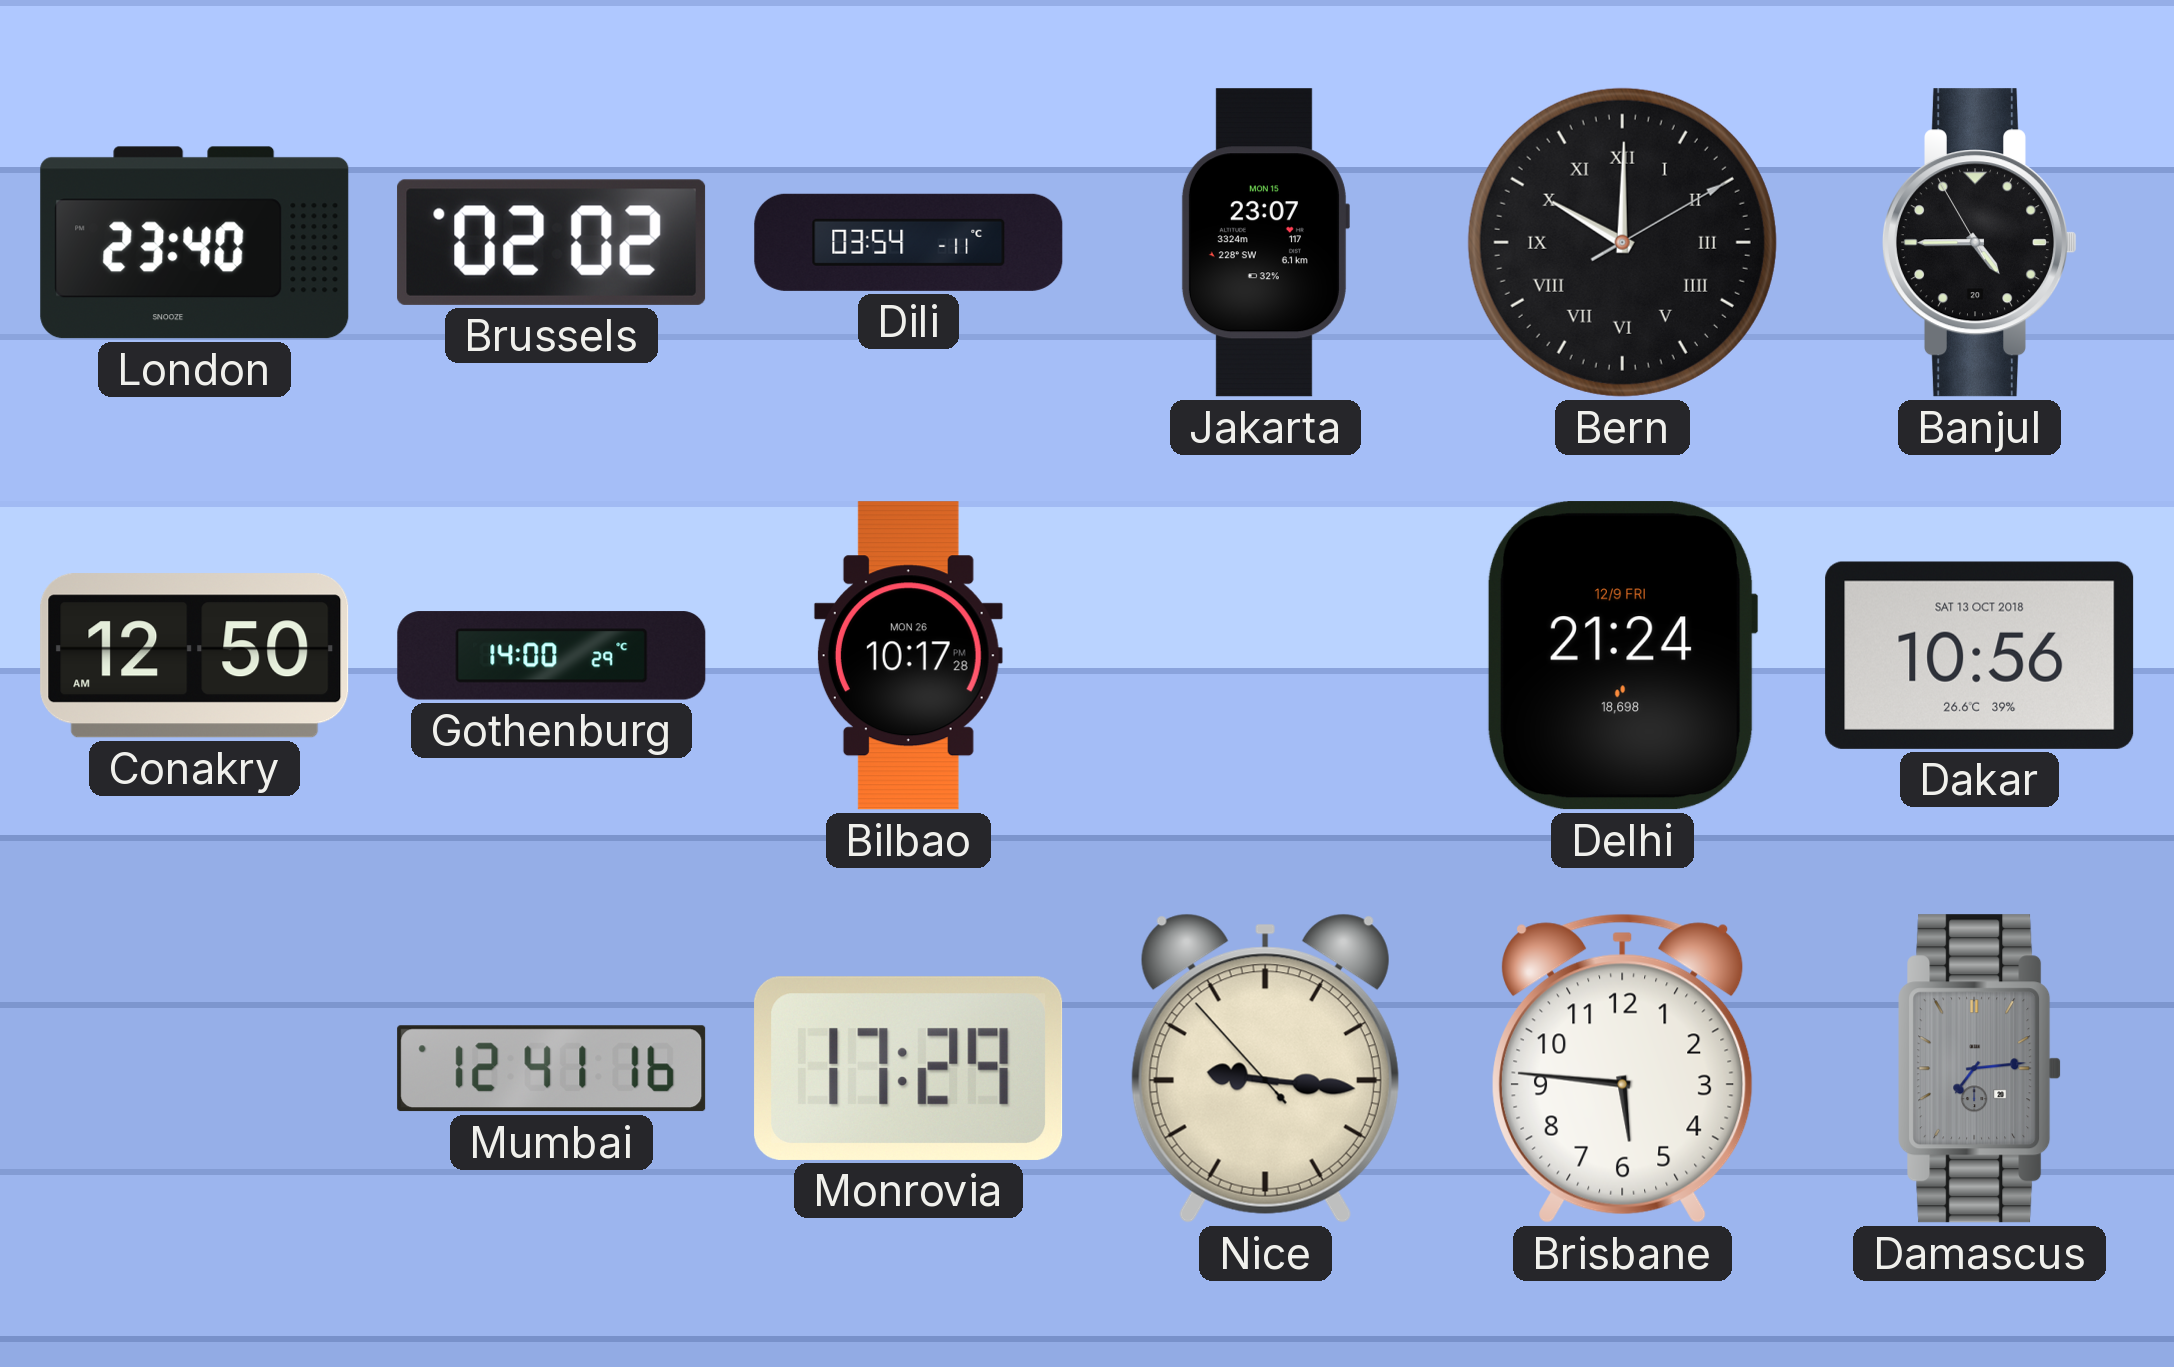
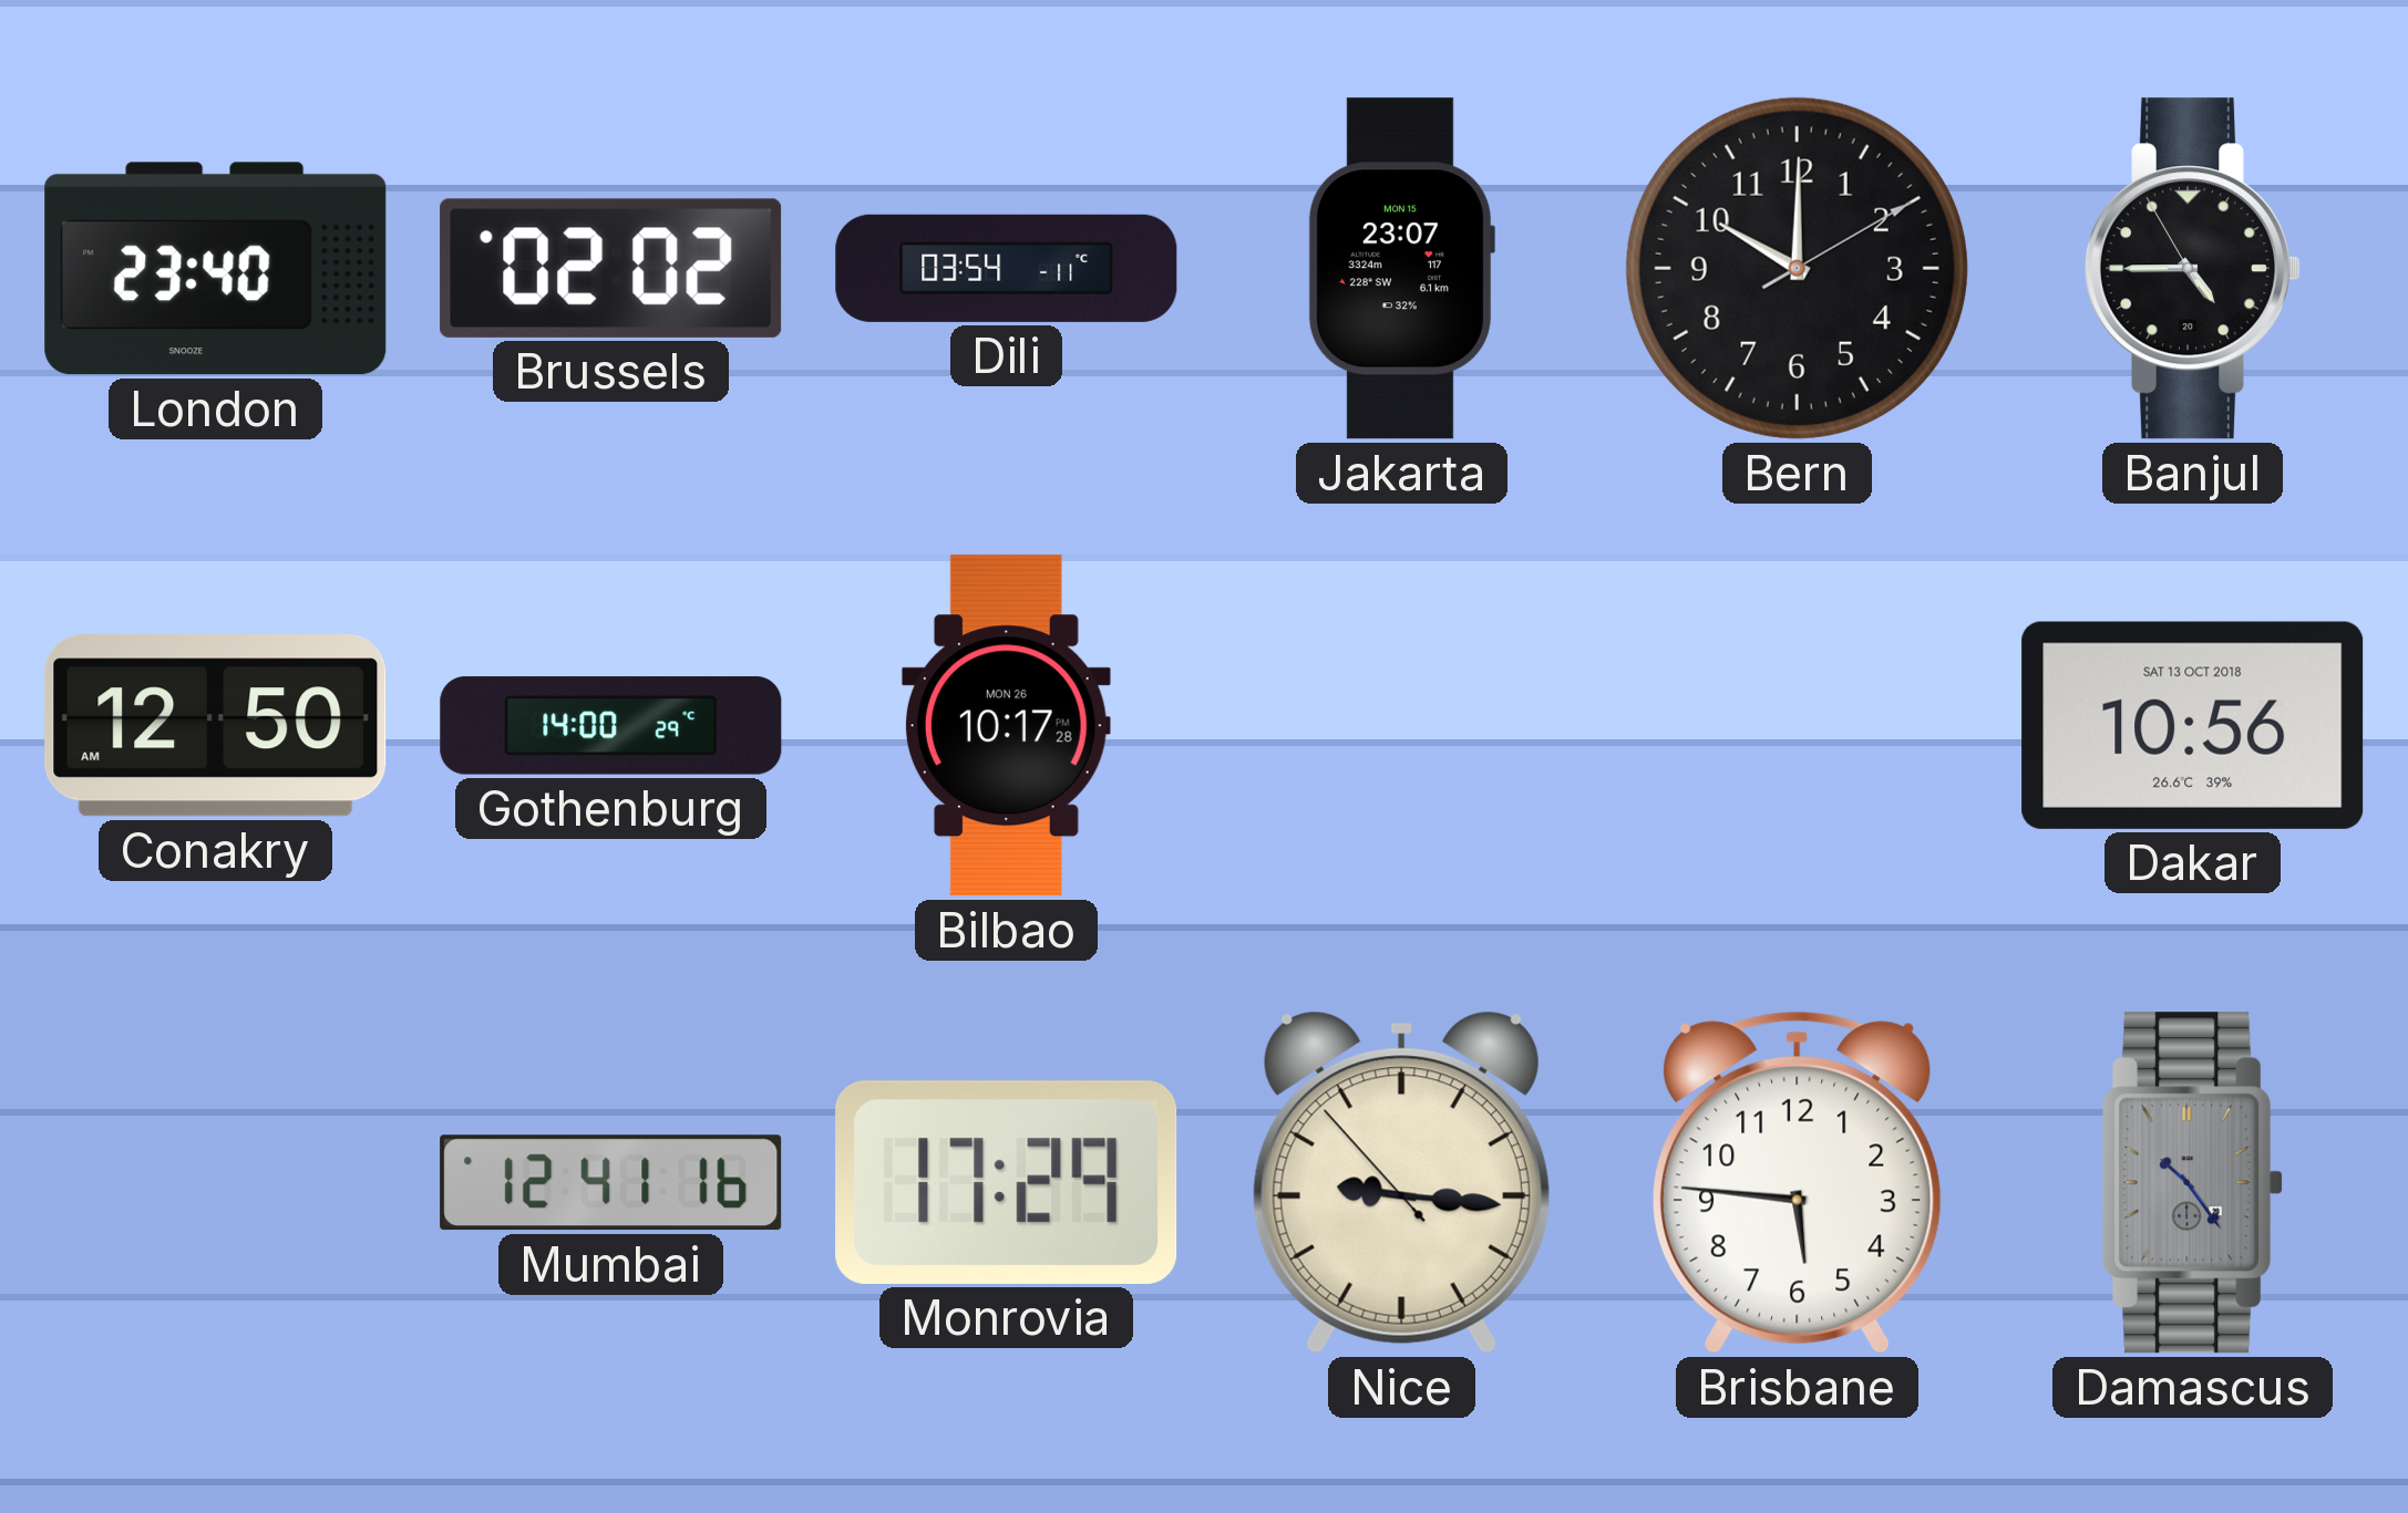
Bern numerals: Roman -> Arabic (1797, 268)
Delhi: 21:24 -> none (1622, 656)
Damascus: 7:14 -> 10:24 (2193, 1183)
